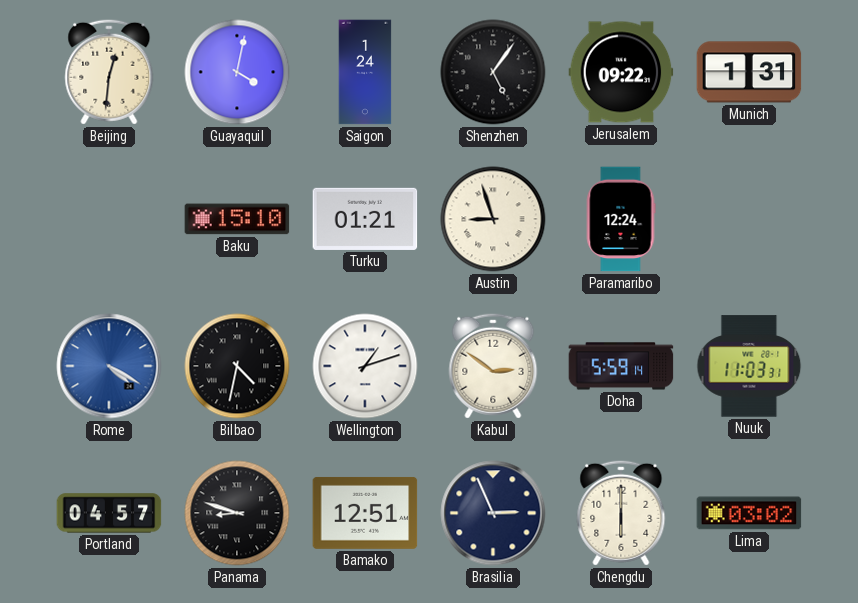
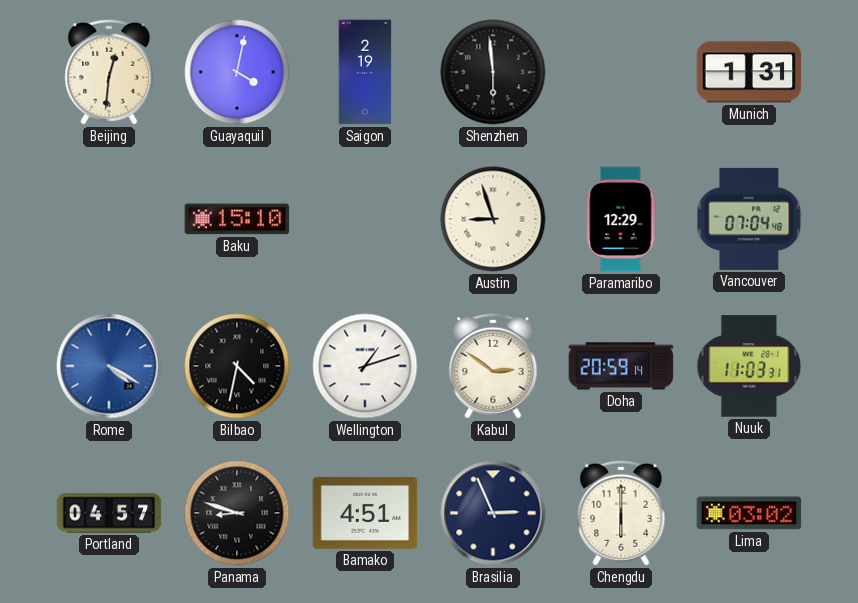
Saigon: 1:24 -> 2:19 (365, 72)
Shenzhen: 5:06 -> 5:59 (493, 72)
Jerusalem: 09:22 -> none (621, 72)
Turku: 01:21 -> none (365, 219)
Paramaribo: 12:24 -> 12:29 (621, 219)
Vancouver: none -> 07:04 (749, 219)
Doha: 5:59 -> 20:59 (621, 366)
Bamako: 12:51 -> 4:51 (365, 513)
